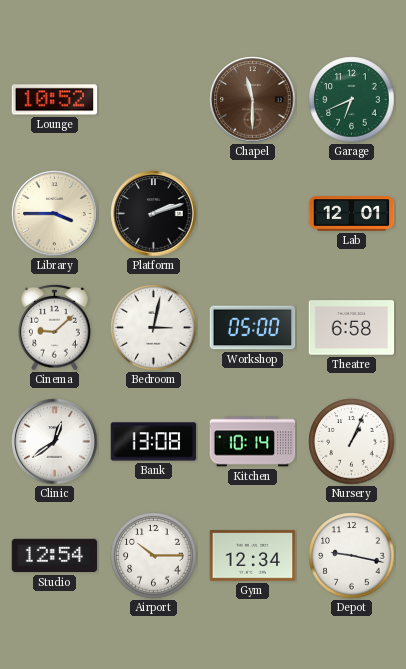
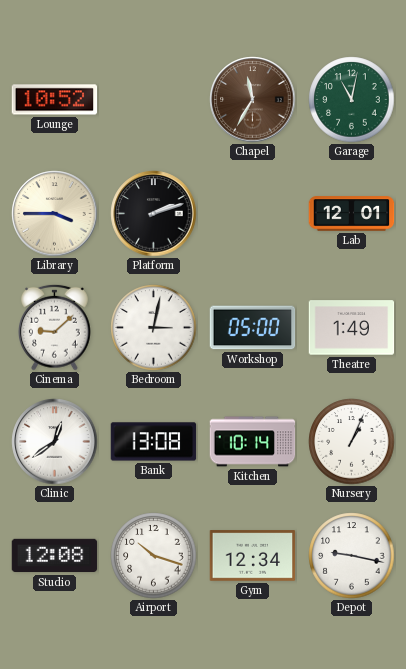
Chapel: 11:30 -> 11:35 (253, 100)
Garage: 6:41 -> 11:02 (352, 100)
Theatre: 6:58 -> 1:49 (352, 328)
Studio: 12:54 -> 12:08 (55, 556)
Airport: 10:15 -> 10:18 (154, 556)
